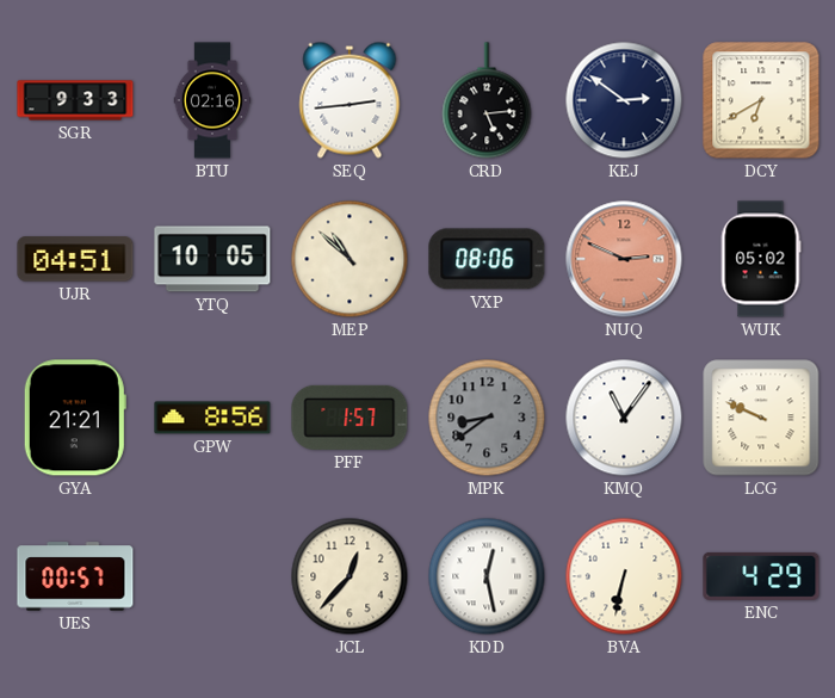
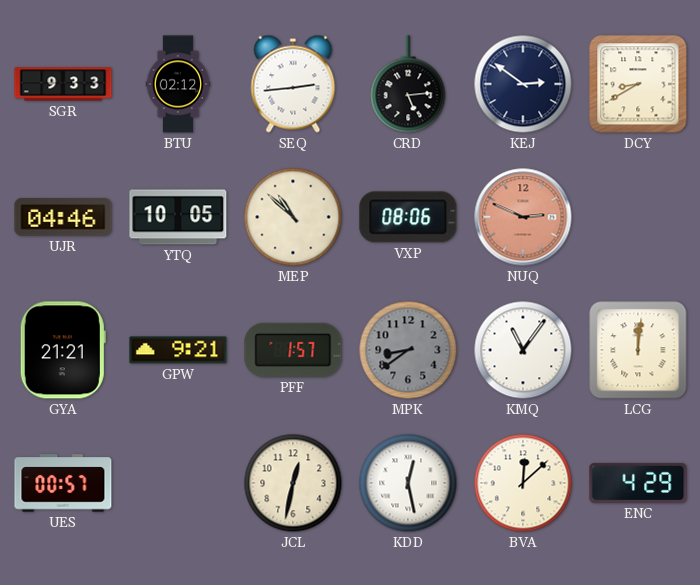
BTU: 02:16 -> 02:12 (178, 84)
DCY: 6:40 -> 8:40 (638, 84)
UJR: 04:51 -> 04:46 (63, 217)
WUK: 05:02 -> none (761, 259)
GPW: 8:56 -> 9:21 (178, 350)
LCG: 9:49 -> 12:01 (638, 350)
JCL: 12:37 -> 12:32 (293, 483)
BVA: 6:32 -> 12:08 (523, 483)
